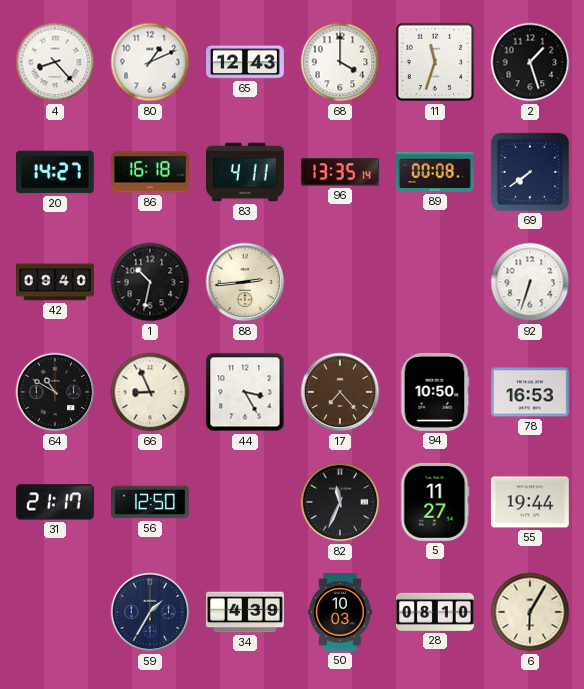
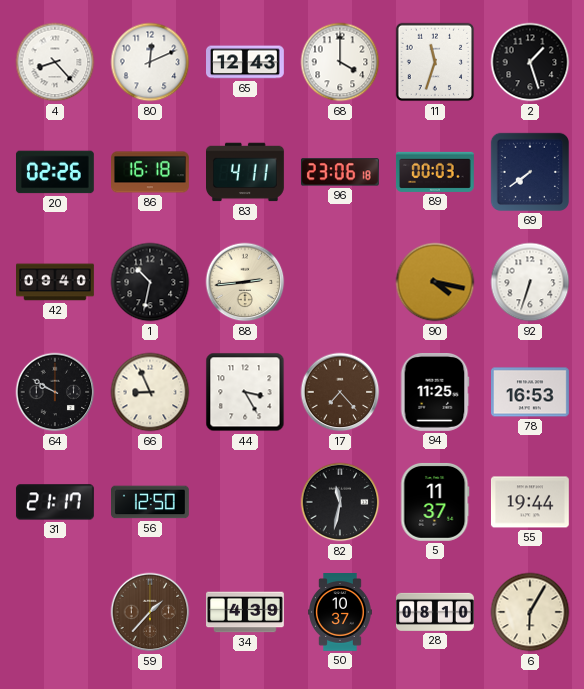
80: 1:11 -> 12:11 (150, 62)
20: 14:27 -> 02:26 (55, 172)
96: 13:35 -> 23:06 (340, 172)
89: 00:08 -> 00:03 (435, 172)
90: none -> 4:17 (435, 282)
64: 10:50 -> 9:50 (55, 392)
94: 10:50 -> 11:25 (435, 393)
82: 11:34 -> 11:32 (340, 502)
5: 11:27 -> 11:37 (435, 502)
59: 1:35 -> 1:37 (150, 612)
59 dial: navy -> brown (150, 612)
50: 10:03 -> 10:37 (341, 613)
